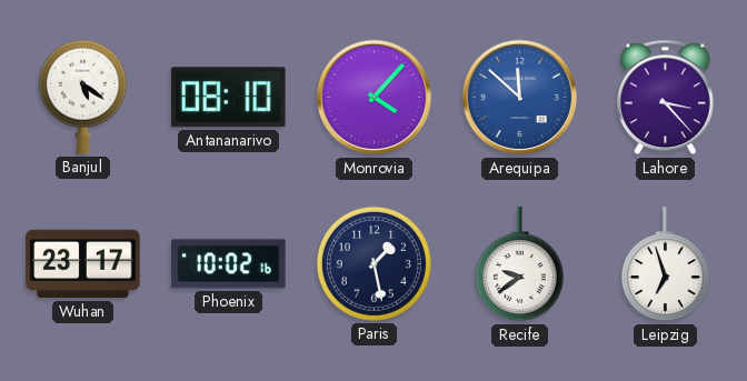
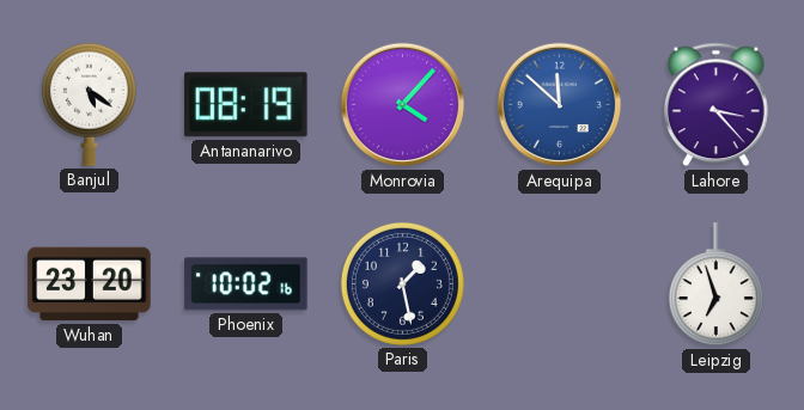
Antananarivo: 08:10 -> 08:19 (246, 105)
Wuhan: 23:17 -> 23:20 (90, 284)
Recife: 9:39 -> none (519, 264)
